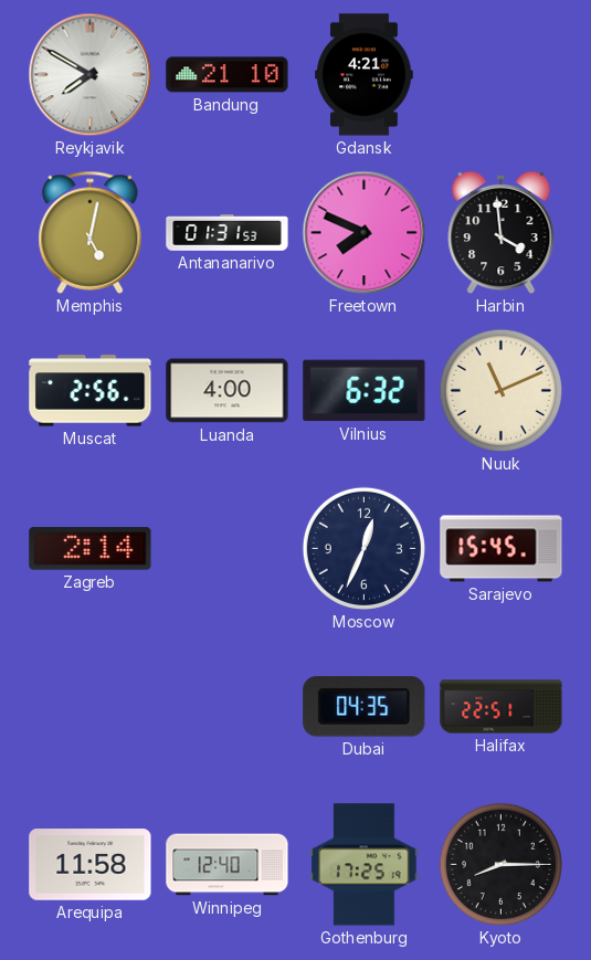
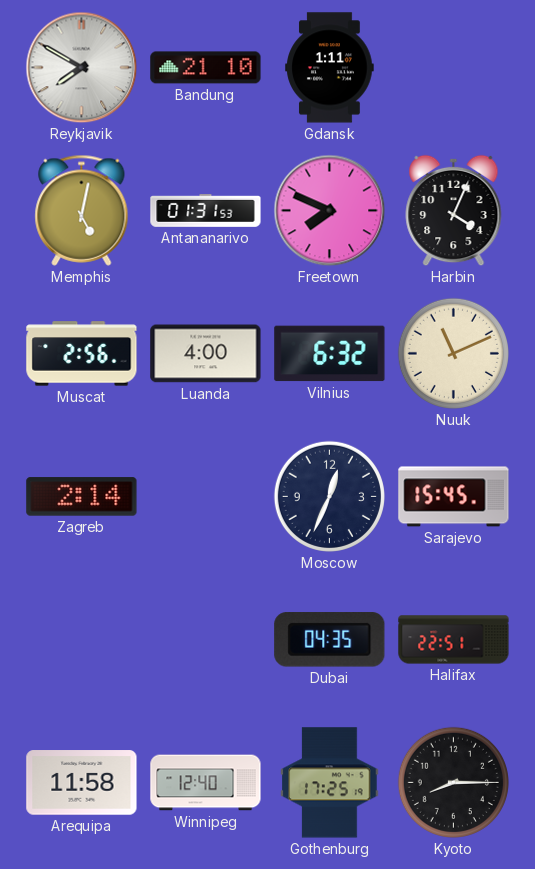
Gdansk: 4:21 -> 1:11 (330, 68)
Harbin: 3:59 -> 4:04 (454, 211)
